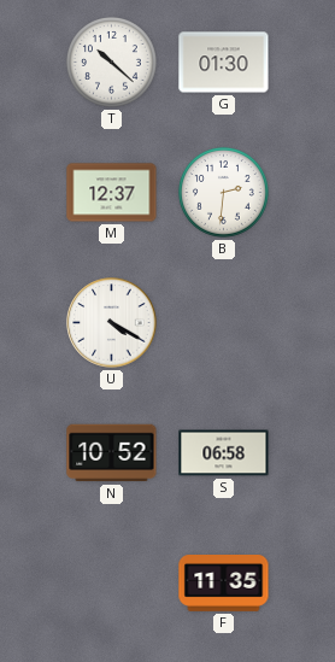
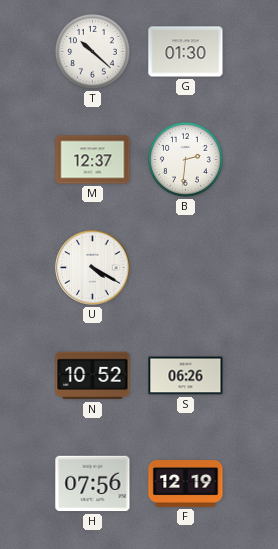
S: 06:58 -> 06:26 (186, 376)
H: none -> 07:56 (93, 484)
F: 11:35 -> 12:19 (186, 484)
